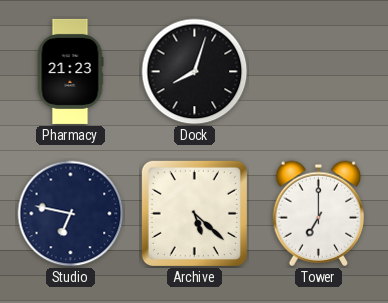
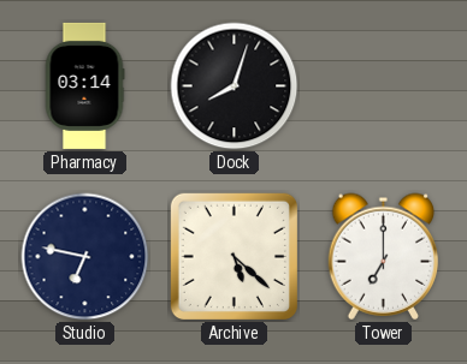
Pharmacy: 21:23 -> 03:14 (84, 85)
